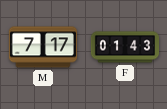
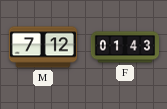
M: 7:17 -> 7:12 (42, 47)
